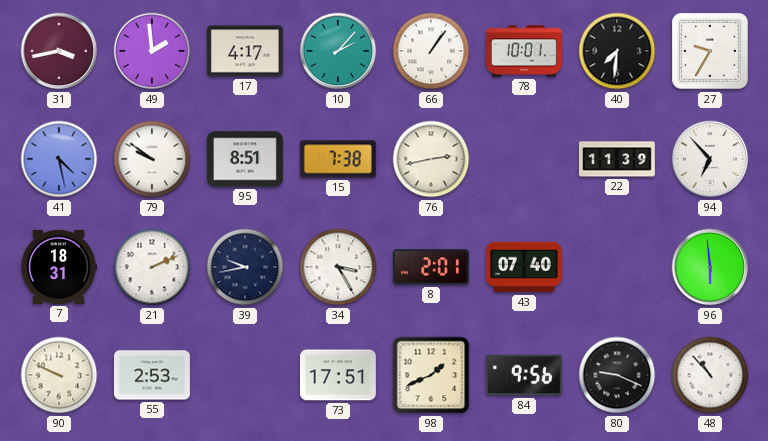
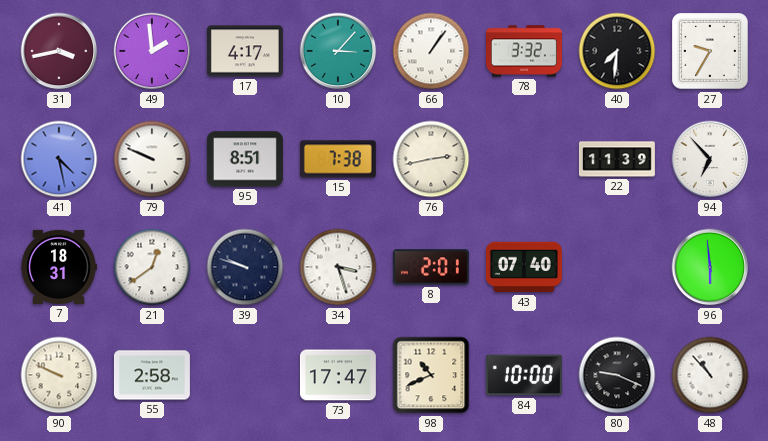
10: 2:07 -> 3:07 (338, 51)
78: 10:01 -> 3:32 (524, 51)
79: 9:51 -> 9:49 (152, 159)
21: 2:11 -> 12:39 (152, 267)
39: 9:43 -> 9:48 (245, 267)
34: 3:25 -> 3:27 (338, 267)
55: 2:53 -> 2:58 (152, 375)
73: 17:51 -> 17:47 (338, 375)
98: 1:41 -> 10:41 (431, 375)
84: 9:56 -> 10:00 (524, 375)
